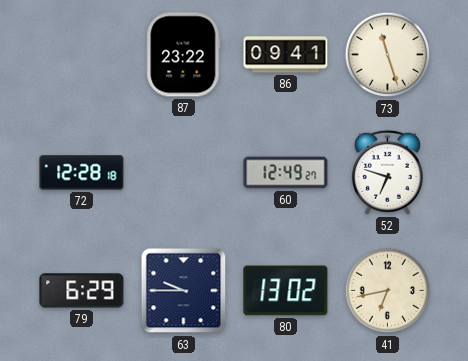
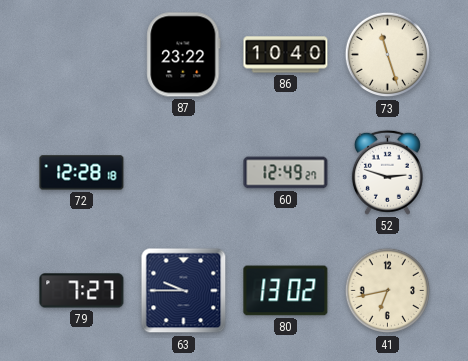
86: 09:41 -> 10:40 (286, 55)
52: 6:48 -> 2:48 (387, 172)
79: 6:29 -> 7:27 (82, 291)
